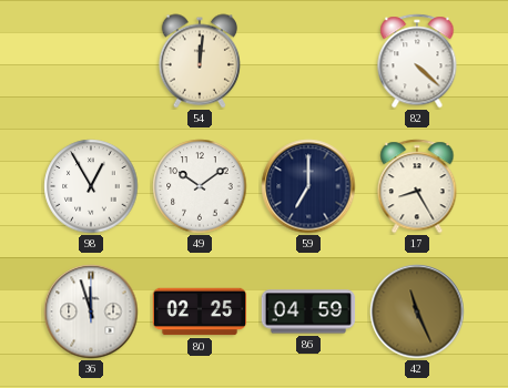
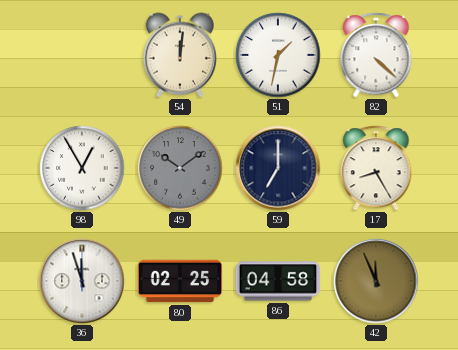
51: none -> 1:32 (278, 55)
49 dial: white -> grey (180, 168)
86: 04:59 -> 04:58 (278, 281)
42: 11:26 -> 11:56 (376, 281)
